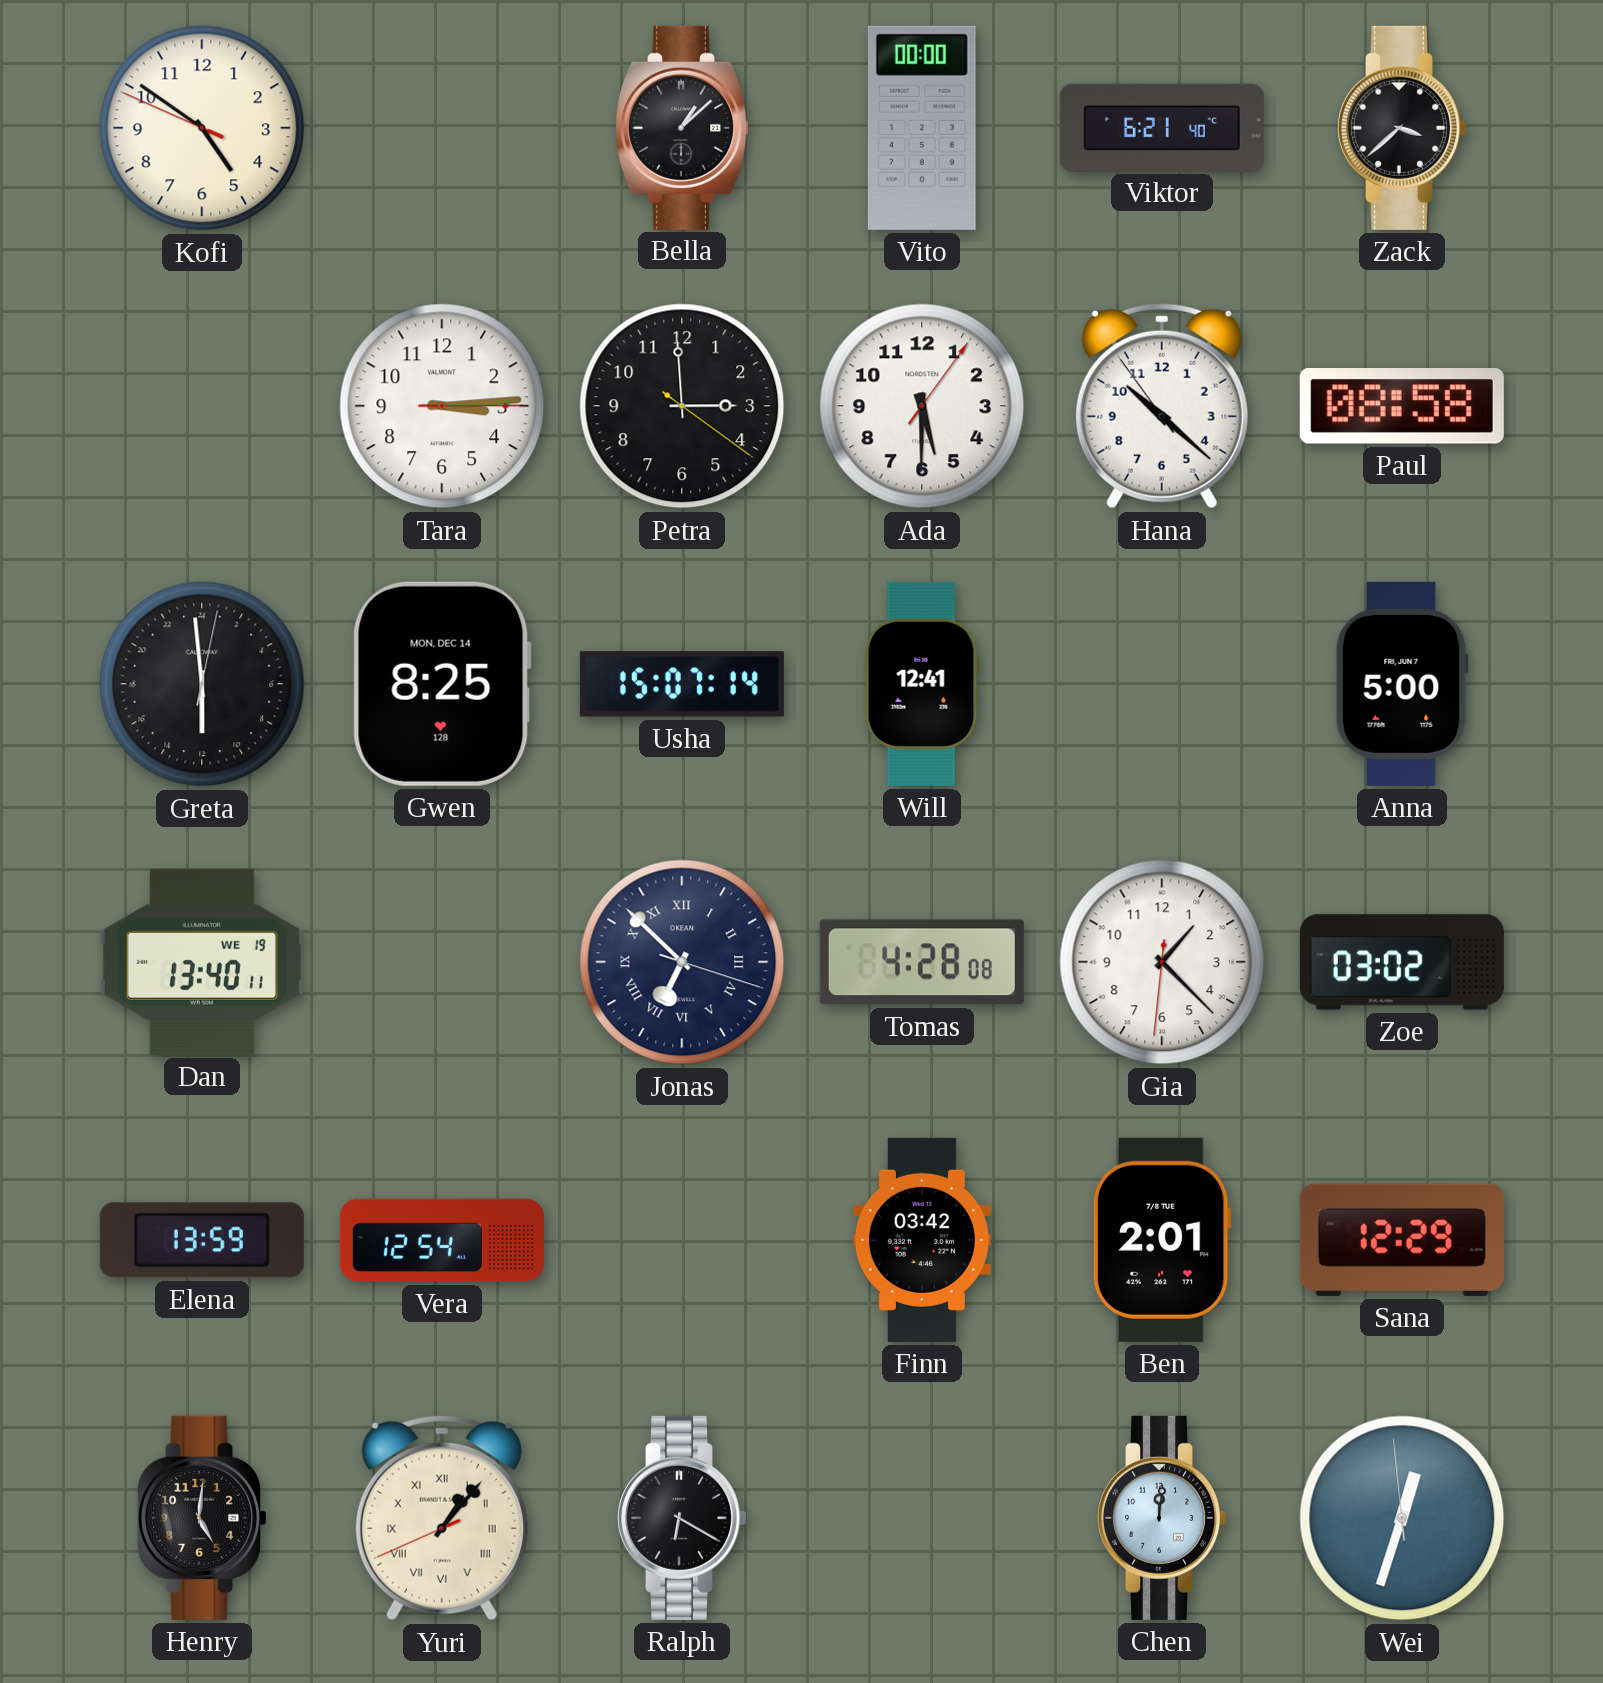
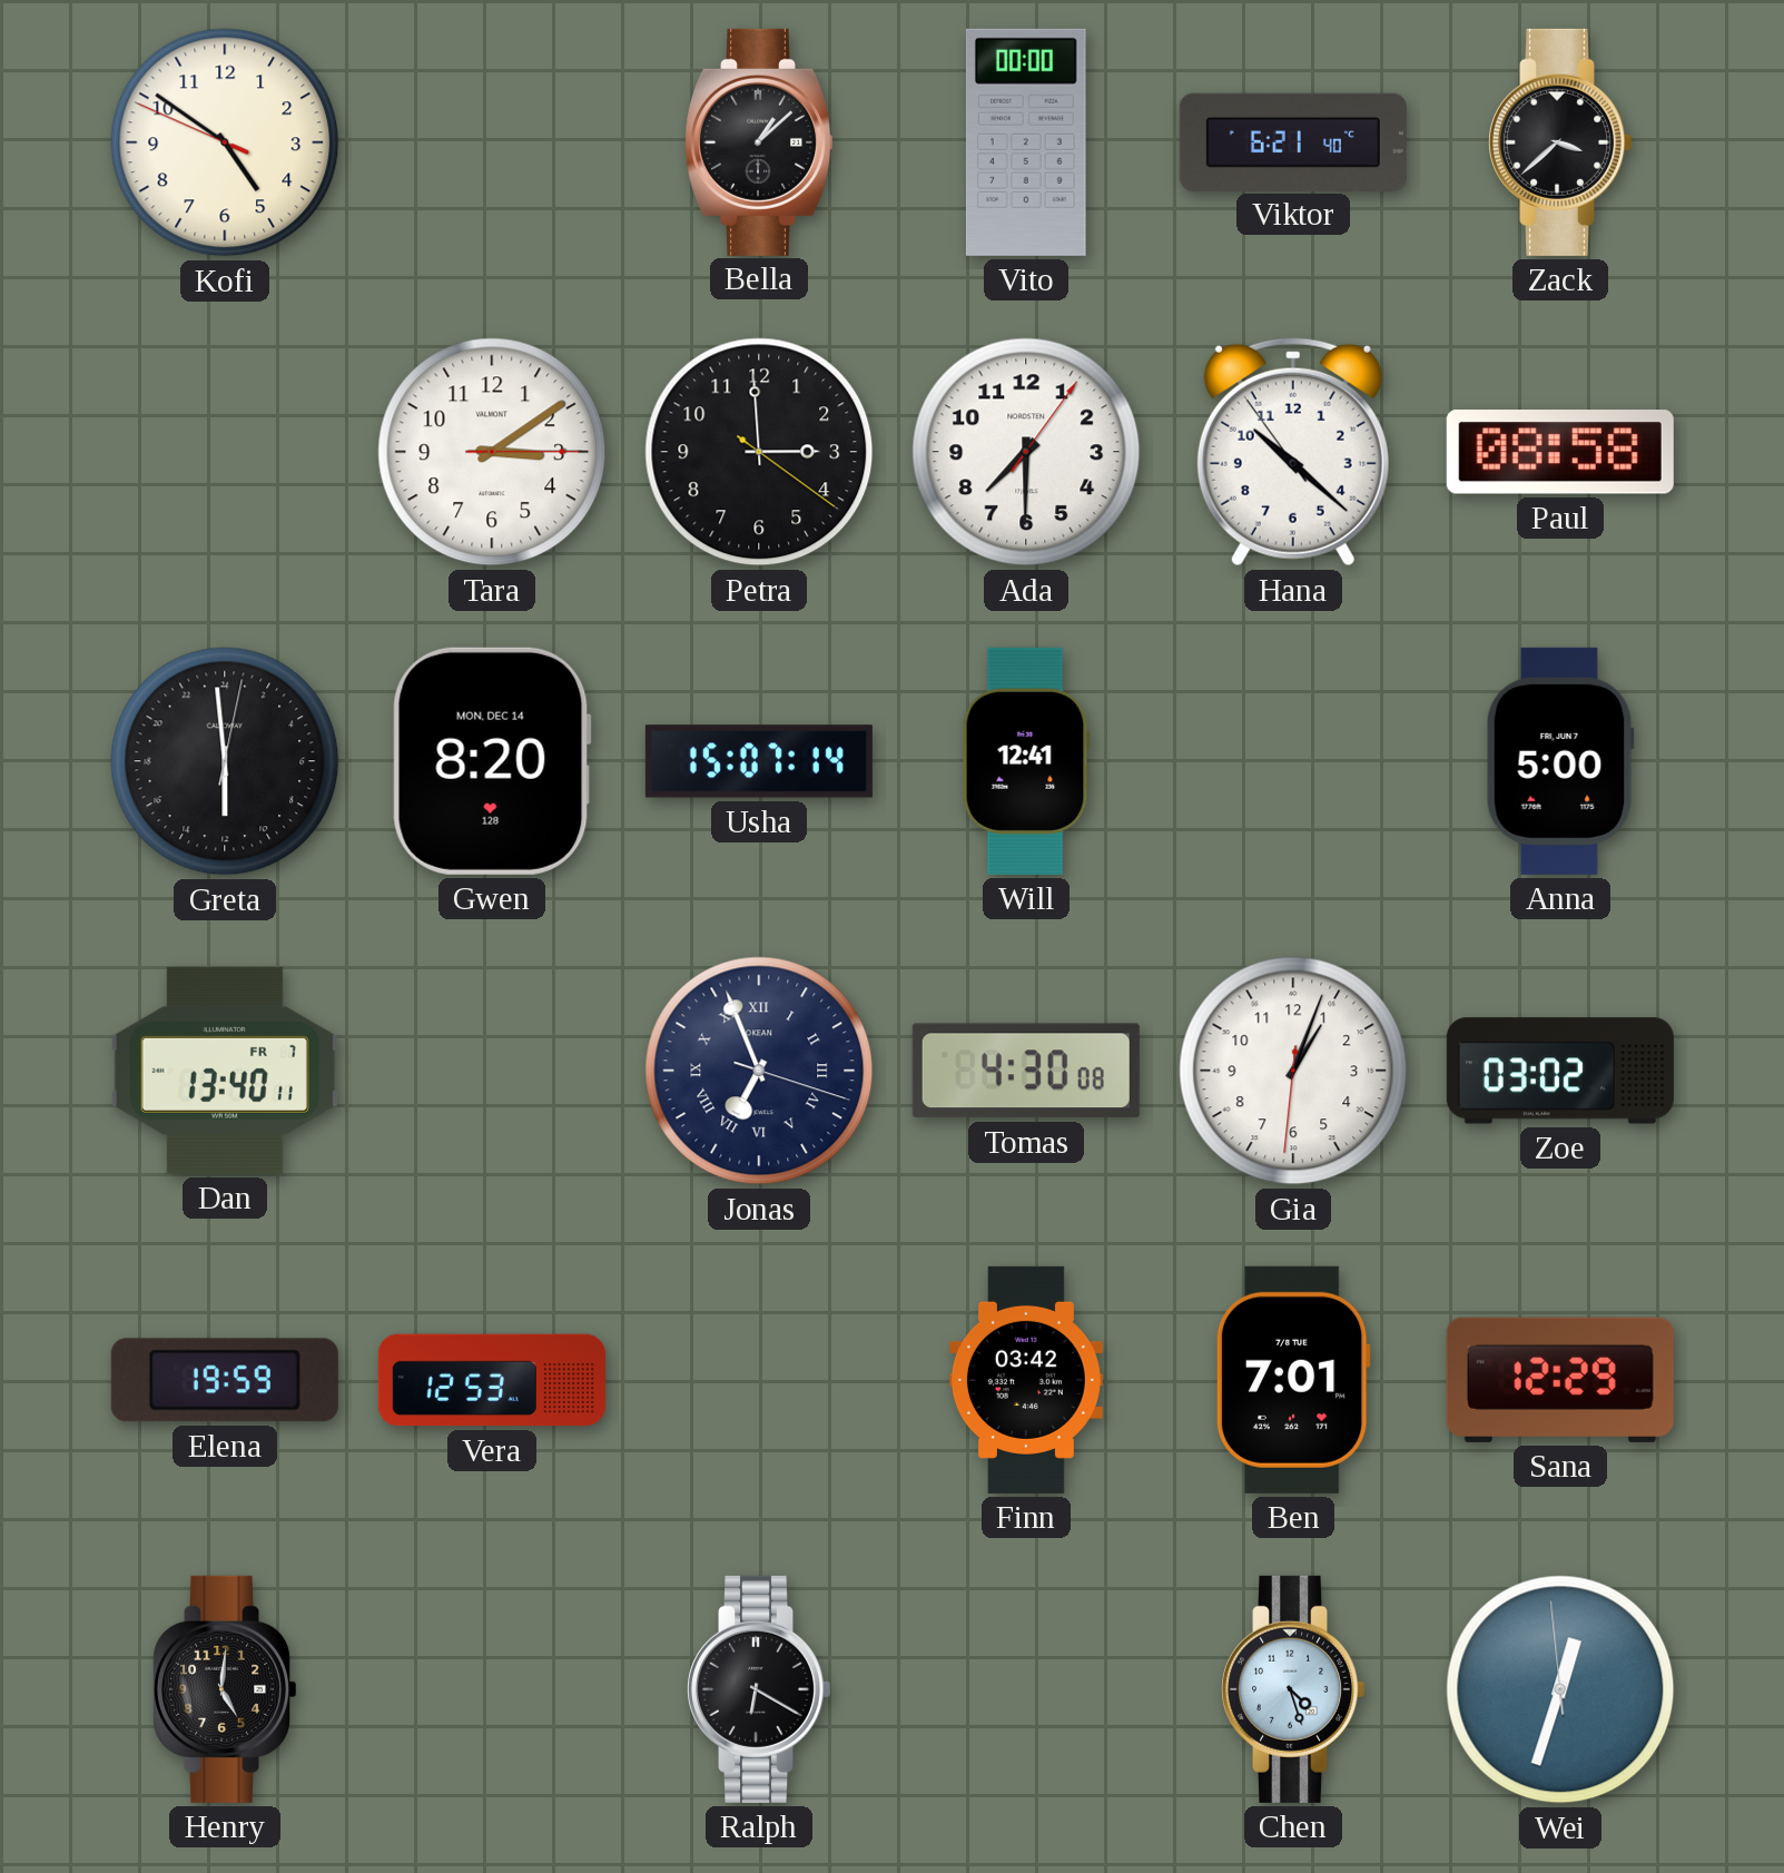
Tara: 3:14 -> 3:09 (492, 452)
Ada: 5:30 -> 7:30 (1026, 452)
Gwen: 8:25 -> 8:20 (492, 761)
Dan date: WE 19 -> FR 7 (225, 1071)
Jonas: 6:52 -> 6:56 (759, 1071)
Tomas: 4:28 -> 4:30 (1026, 1071)
Gia: 1:22 -> 1:03 (1293, 1071)
Elena: 13:59 -> 19:59 (225, 1380)
Vera: 12:54 -> 12:53 (492, 1380)
Ben: 2:01 -> 7:01 (1293, 1380)
Yuri: 1:06 -> none (442, 1518)
Chen: 12:01 -> 4:27 (1294, 1689)
